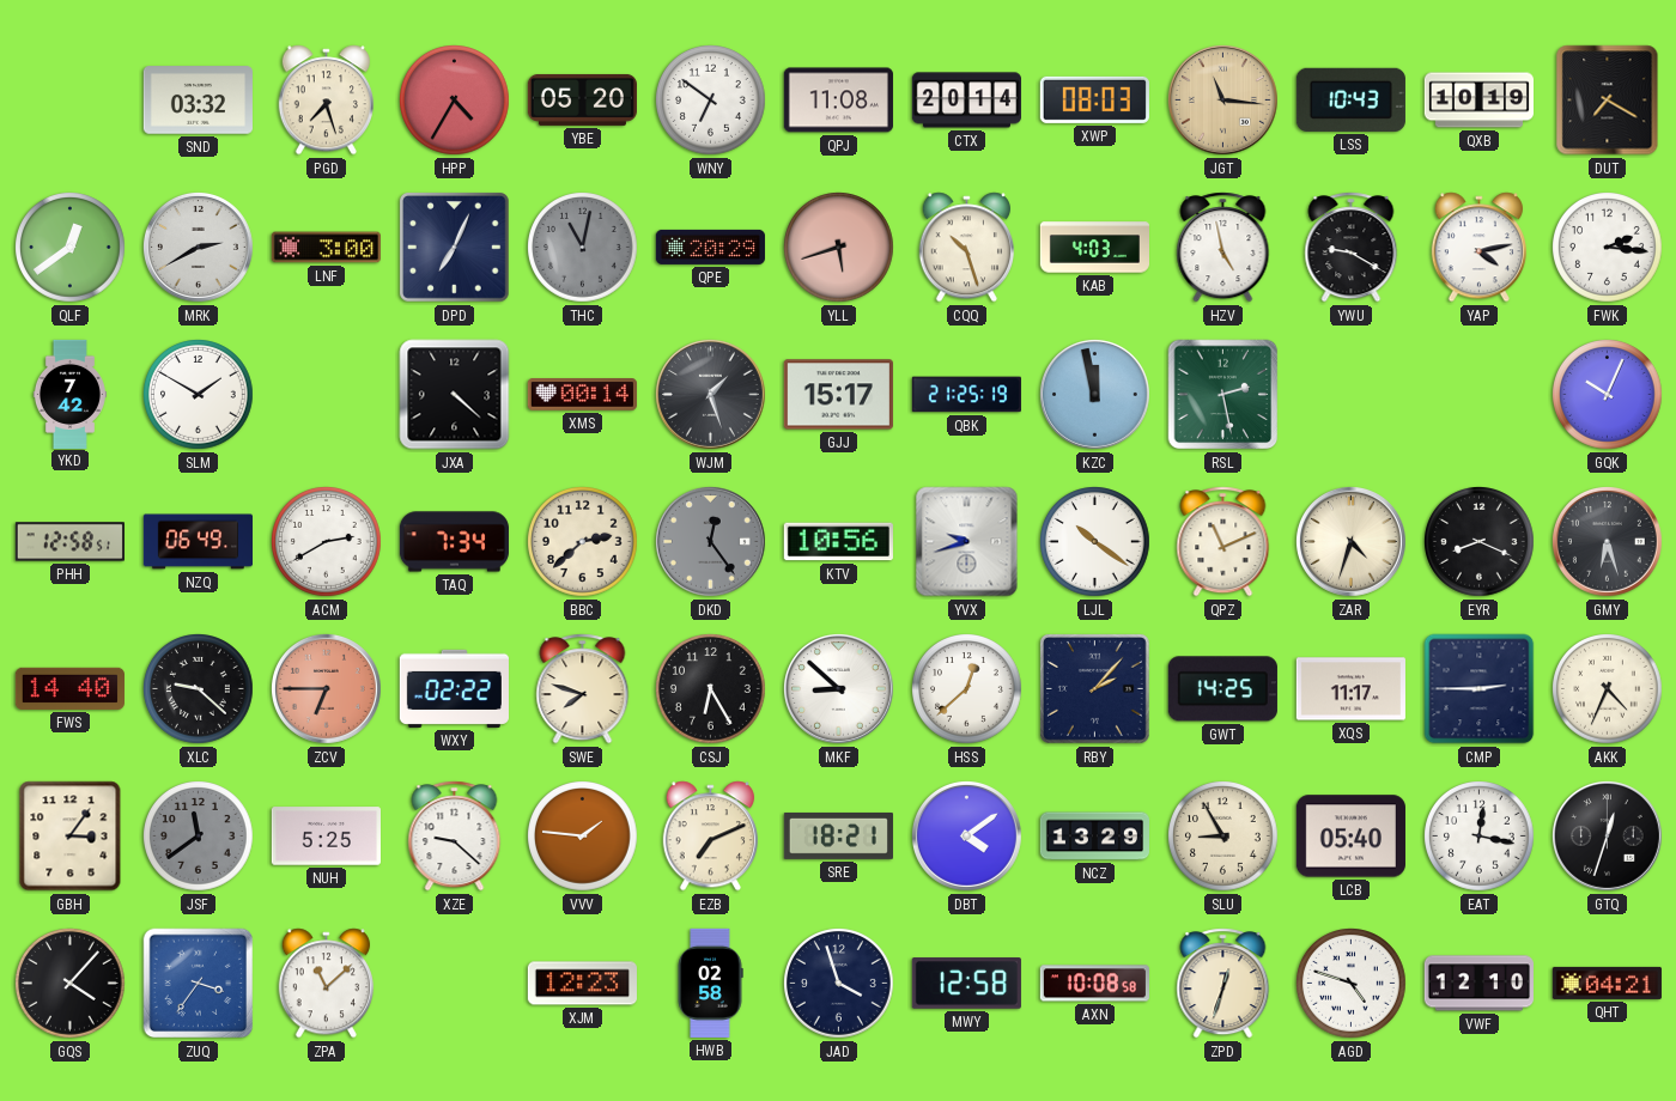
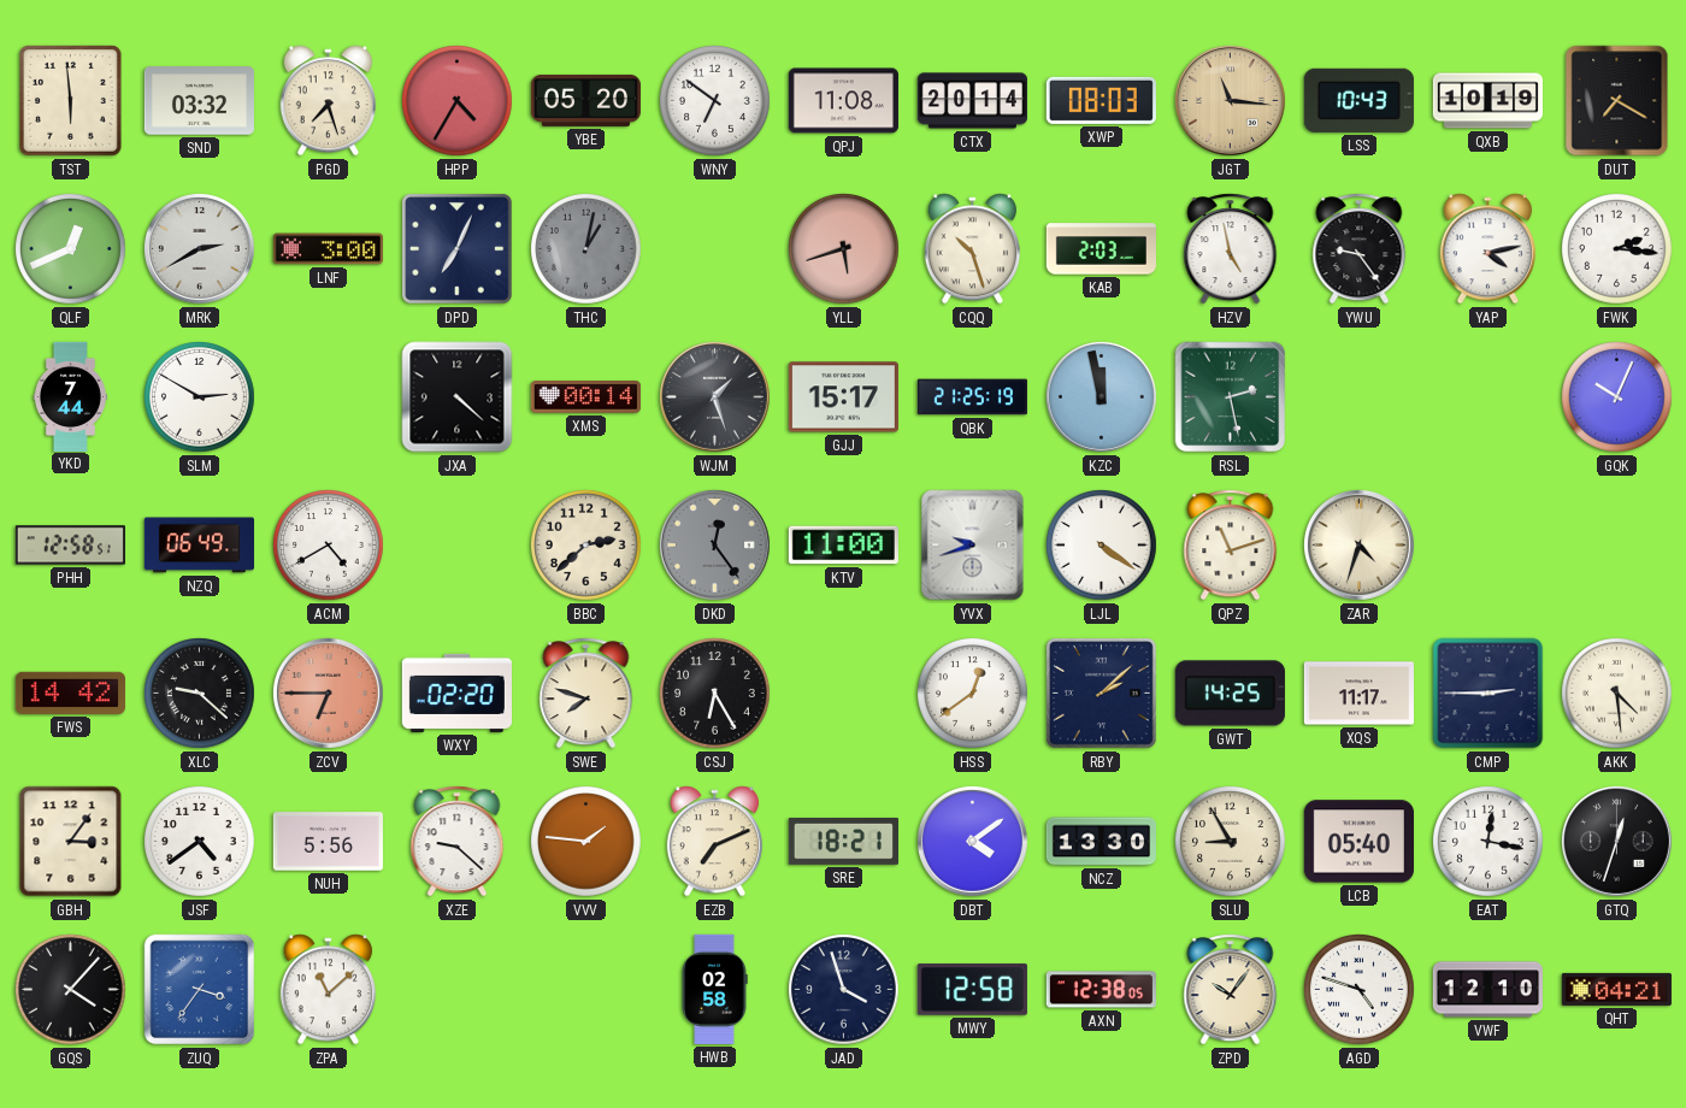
TST: none -> 5:59 (71, 101)
QLF: 12:39 -> 12:41 (71, 249)
THC: 11:02 -> 1:02 (586, 249)
QPE: 20:29 -> none (710, 247)
KAB: 4:03 -> 2:03 (1101, 249)
YWU: 9:20 -> 9:24 (1360, 249)
YKD: 7:42 -> 7:44 (70, 396)
SLM: 1:50 -> 2:50 (200, 397)
ACM: 2:40 -> 4:40 (329, 546)
TAQ: 7:34 -> none (454, 542)
KTV: 10:56 -> 11:00 (843, 546)
LJL: 10:21 -> 4:21 (1102, 546)
QPZ: 11:11 -> 11:12 (1231, 546)
EYR: 8:19 -> none (1480, 542)
GMY: 6:27 -> none (1607, 541)
FWS: 14:40 -> 14:42 (70, 692)
WXY: 02:22 -> 02:20 (456, 692)
MKF: 8:52 -> none (838, 688)
HSS: 12:38 -> 12:39 (973, 694)
RBY: 2:07 -> 2:08 (1101, 692)
AKK: 4:34 -> 4:29 (1617, 694)
JSF: 11:39 -> 4:39 (200, 842)
JSF dial: grey -> white (200, 842)
NUH: 5:25 -> 5:56 (328, 842)
NCZ: 13:29 -> 13:30 (1101, 842)
XJM: 12:23 -> none (582, 984)
AXN: 10:08 -> 12:38 (1101, 990)
ZPD: 12:33 -> 10:06 (1231, 990)
